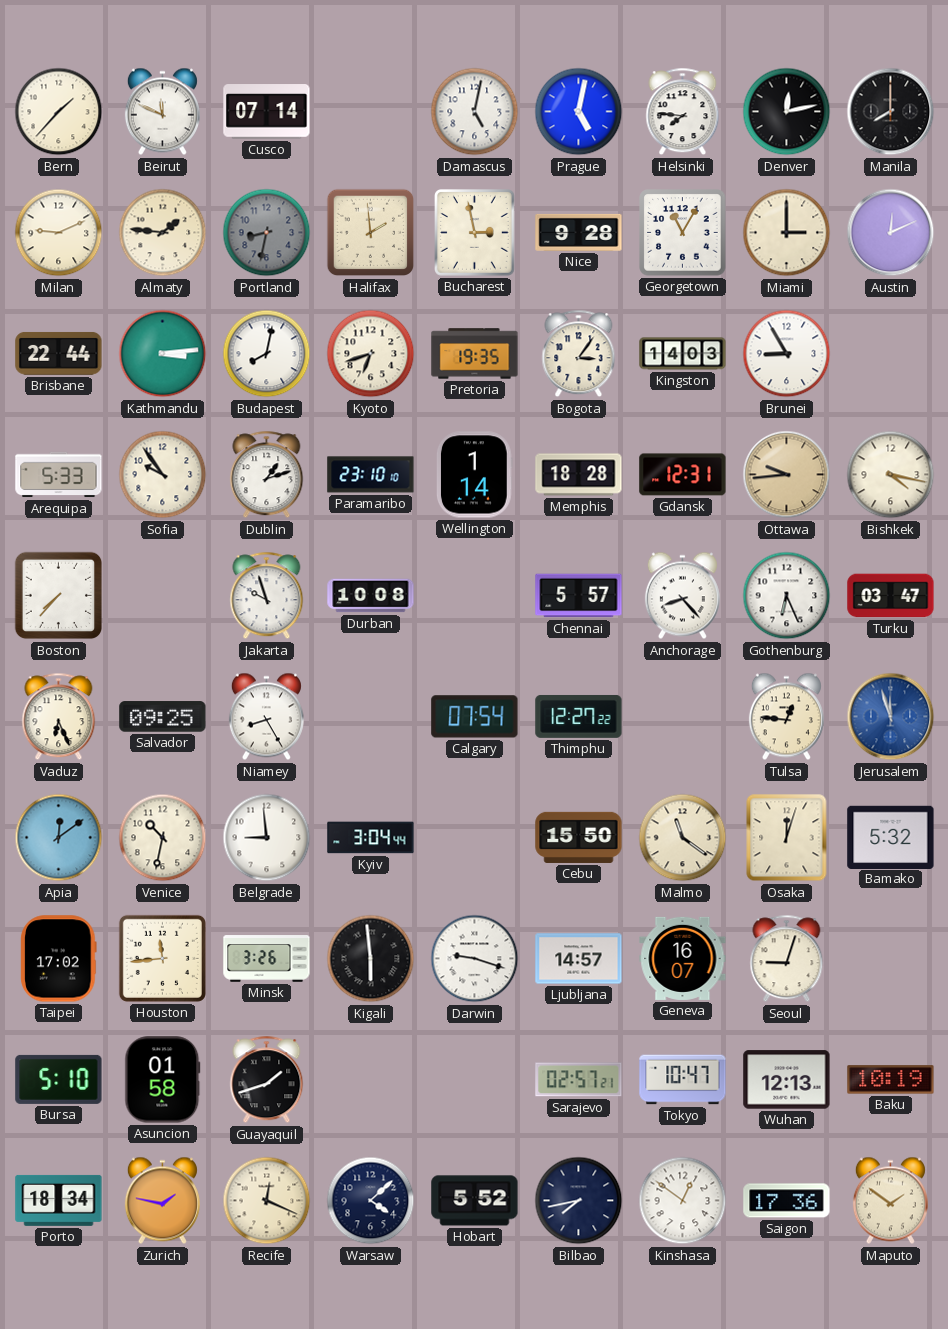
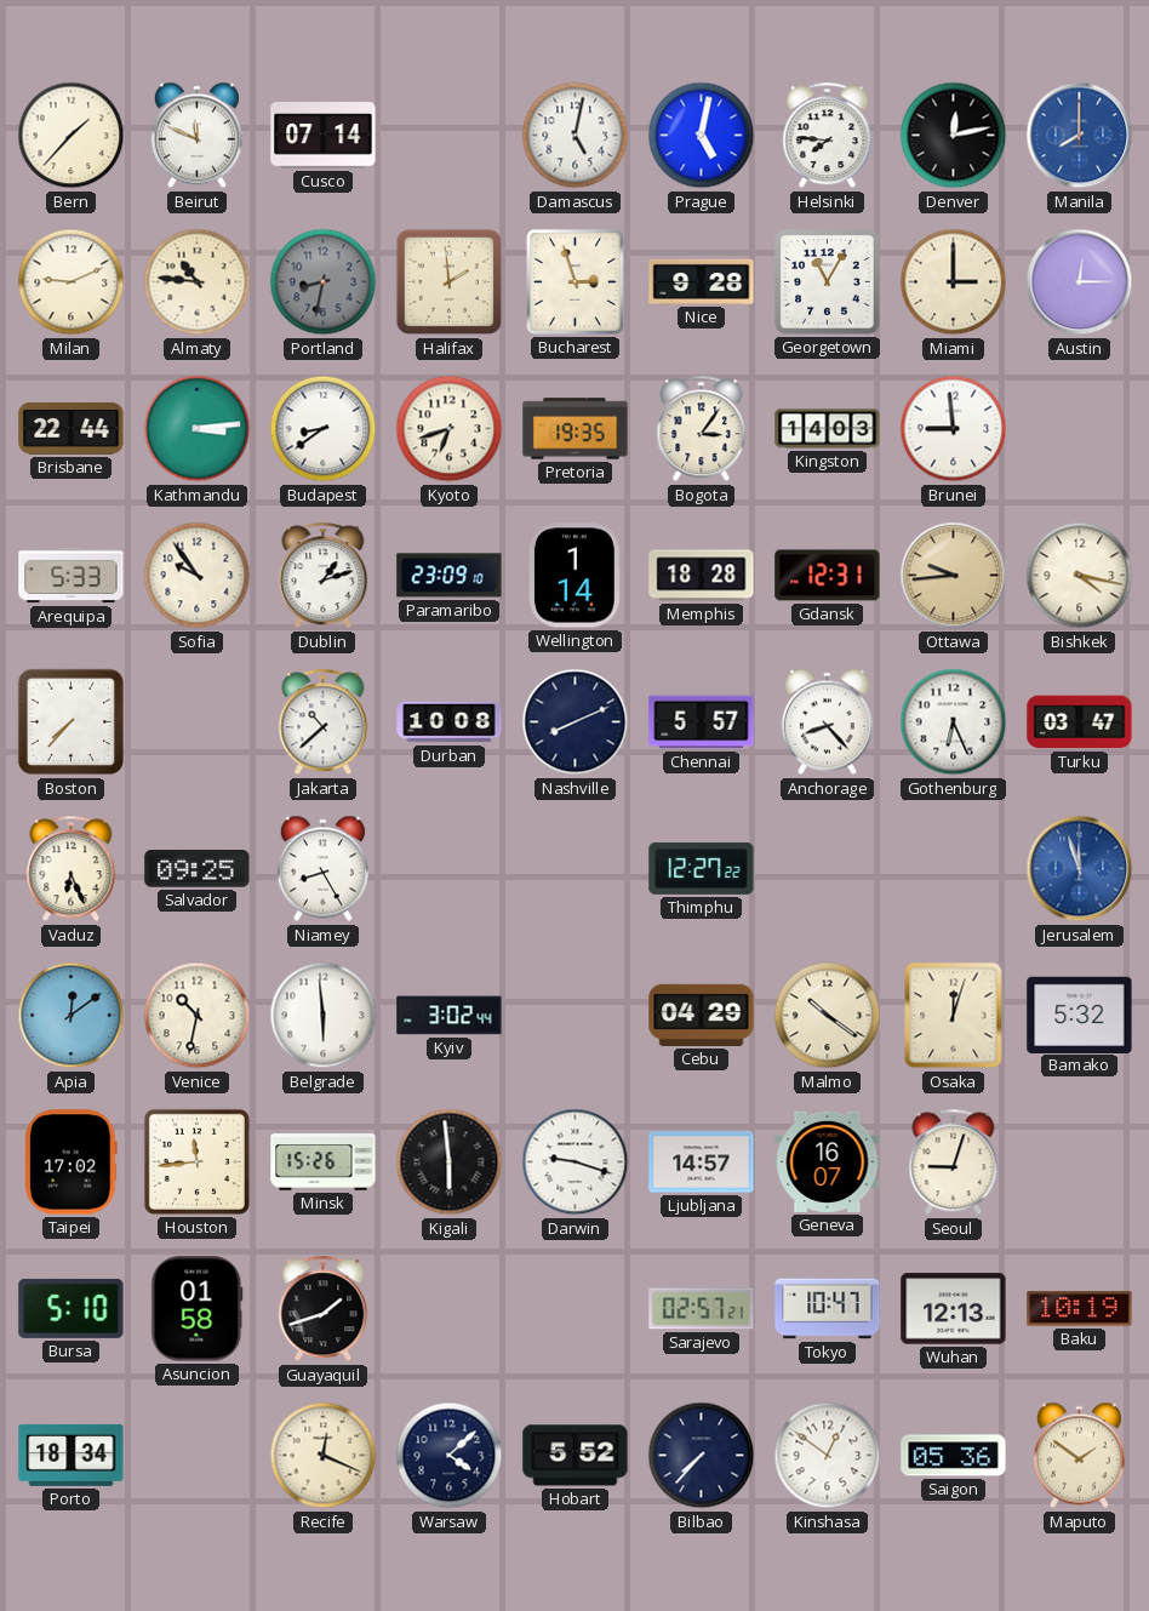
Manila dial: black -> blue (1080, 136)
Almaty: 1:46 -> 10:46 (198, 282)
Bucharest: 2:58 -> 2:57 (576, 282)
Austin: 12:11 -> 12:15 (1080, 282)
Budapest: 8:02 -> 8:39 (324, 429)
Brunei: 8:55 -> 8:59 (954, 429)
Paramaribo: 23:10 -> 23:09 (450, 576)
Jakarta: 9:57 -> 10:38 (324, 722)
Nashville: none -> 8:11 (576, 722)
Calgary: 07:54 -> none (475, 717)
Tulsa: 12:46 -> none (786, 717)
Belgrade: 8:59 -> 5:59 (324, 1016)
Kyiv: 3:04 -> 3:02 (450, 1016)
Cebu: 15:50 -> 04:29 (702, 1015)
Malmo: 11:21 -> 10:21 (828, 1016)
Minsk: 3:26 -> 15:26 (324, 1162)
Zurich: 1:47 -> none (162, 1201)
Bilbao: 7:43 -> 7:37 (702, 1456)
Saigon: 17:36 -> 05:36 (954, 1456)
